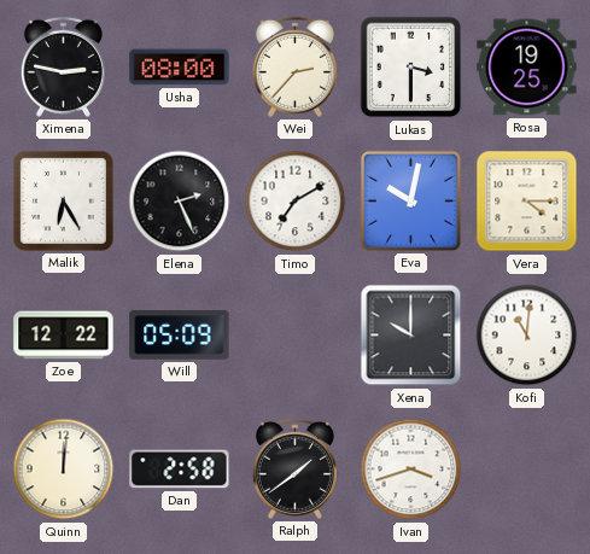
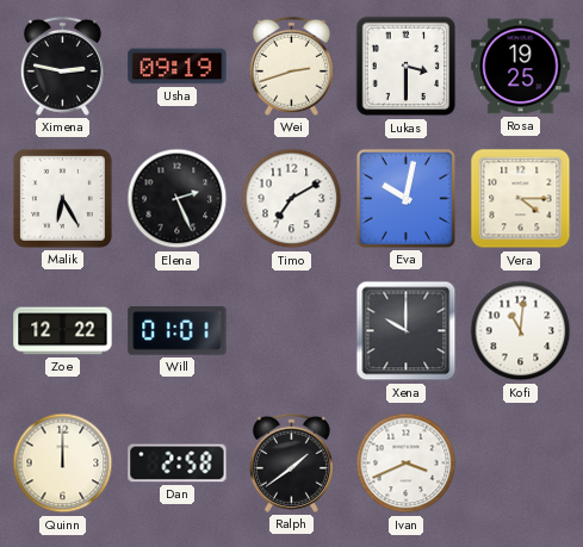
Usha: 08:00 -> 09:19 (178, 67)
Wei: 2:37 -> 2:42 (291, 66)
Will: 05:09 -> 01:01 (178, 331)
Quinn: 12:01 -> 12:00 (63, 464)
Ivan: 3:42 -> 3:41 (407, 464)
